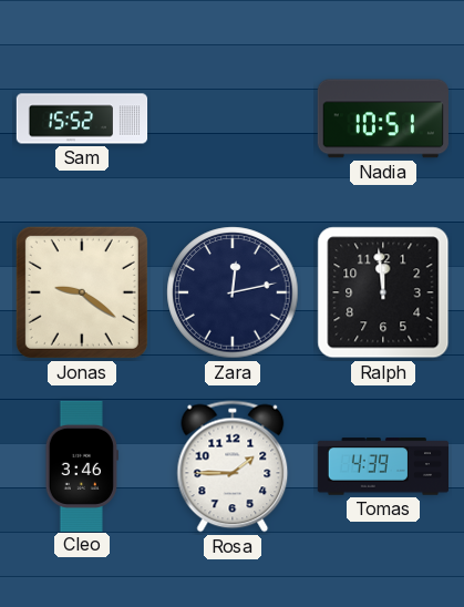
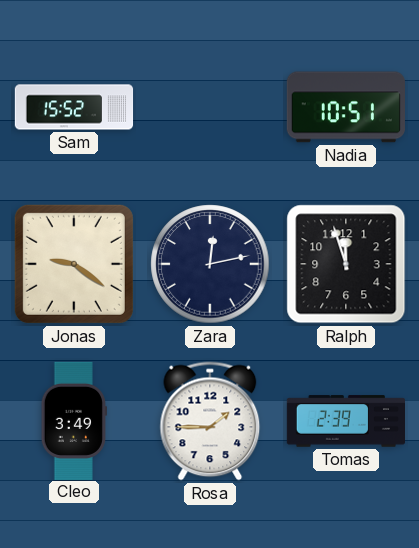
Ralph: 11:59 -> 11:57 (346, 264)
Cleo: 3:46 -> 3:49 (74, 420)
Tomas: 4:39 -> 2:39 (345, 421)
